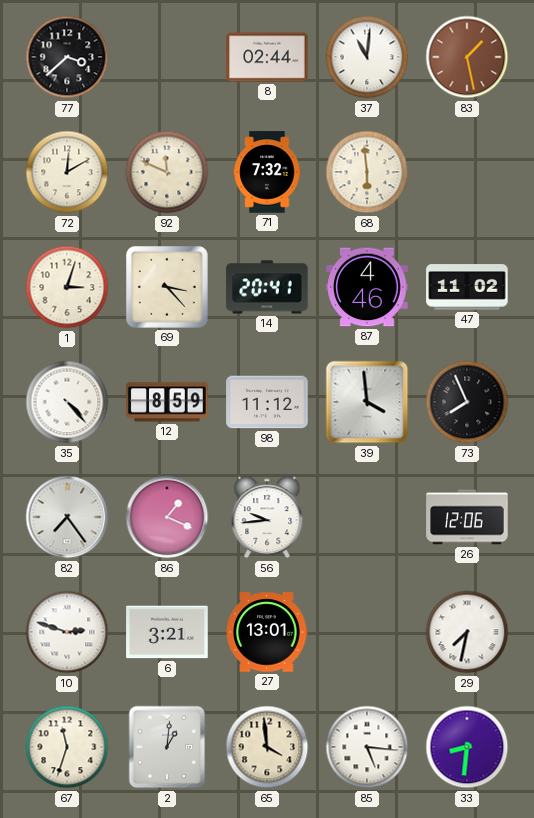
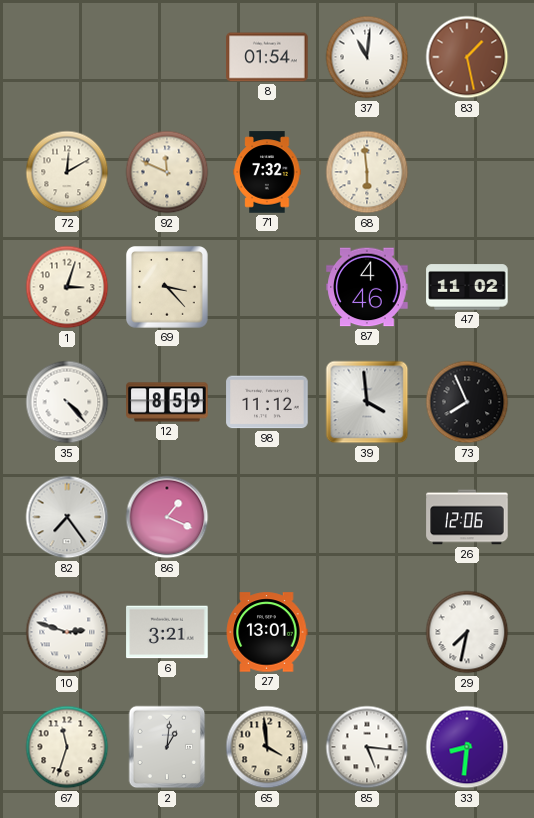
77: 3:38 -> none (67, 57)
8: 02:44 -> 01:54 (267, 57)
14: 20:41 -> none (267, 287)
56: 9:44 -> none (267, 517)
